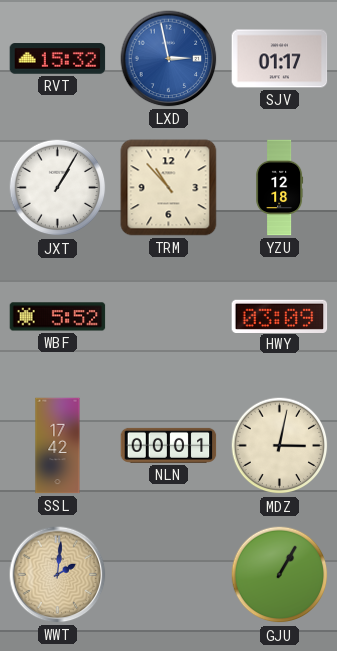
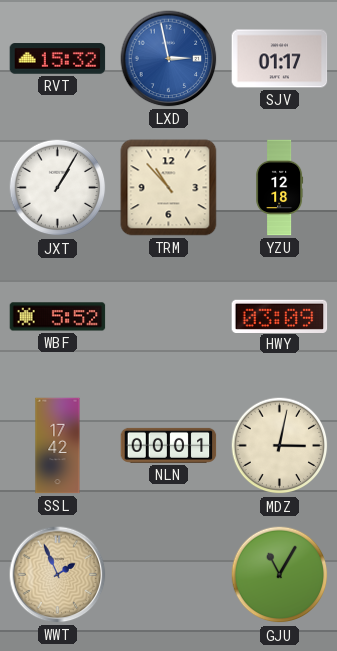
WWT: 2:01 -> 1:56 (58, 575)
GJU: 1:05 -> 11:05 (280, 575)
